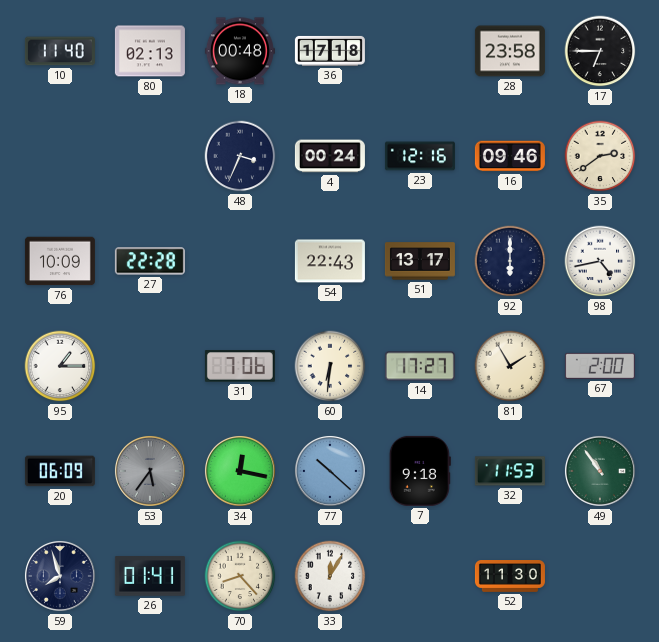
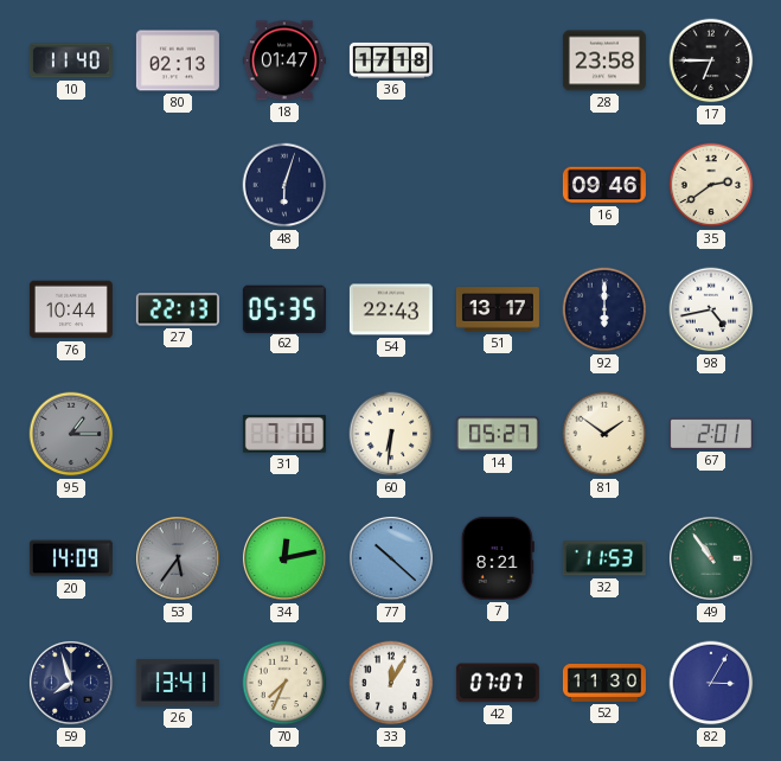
18: 00:48 -> 01:47 (284, 60)
48: 3:34 -> 6:03 (284, 185)
4: 00:24 -> none (330, 156)
23: 12:16 -> none (420, 156)
76: 10:09 -> 10:44 (71, 309)
27: 22:28 -> 22:13 (178, 309)
62: none -> 05:35 (284, 308)
95 dial: white -> grey (71, 434)
31: 7:06 -> 7:10 (284, 434)
14: 17:27 -> 05:27 (498, 434)
81: 1:55 -> 1:51 (604, 434)
67: 2:00 -> 2:01 (711, 434)
20: 06:09 -> 14:09 (71, 558)
34: 12:17 -> 12:13 (284, 558)
7: 9:18 -> 8:21 (498, 558)
26: 01:41 -> 13:41 (178, 683)
70: 8:23 -> 7:34 (284, 683)
42: none -> 07:07 (498, 683)
82: none -> 3:05 (711, 683)
